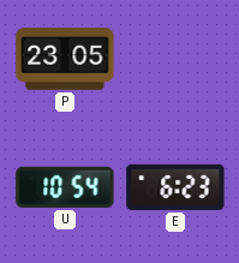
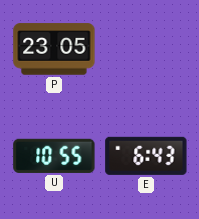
U: 10:54 -> 10:55 (54, 156)
E: 6:23 -> 6:43 (146, 156)
